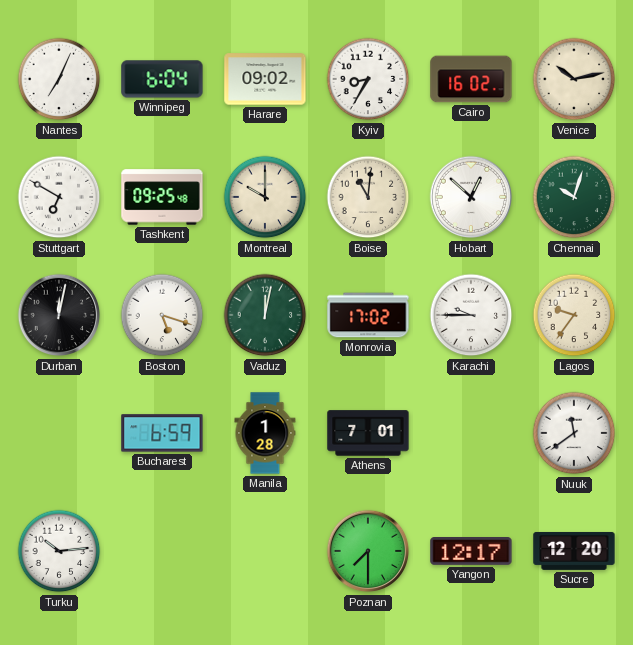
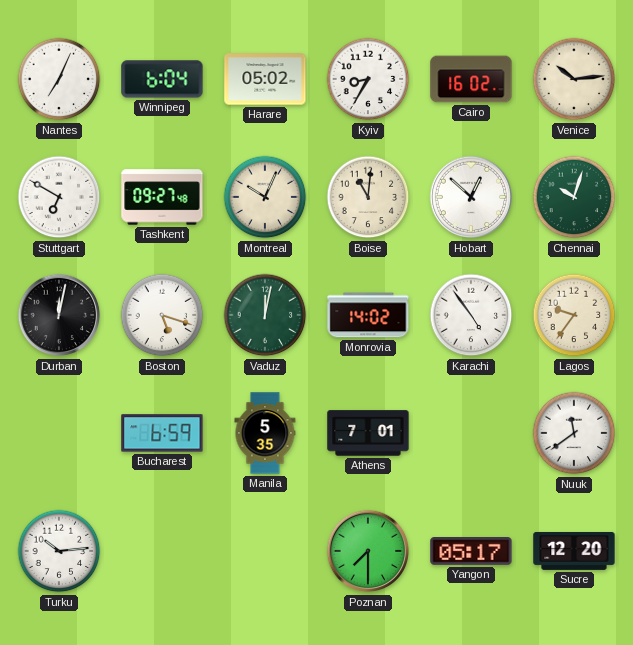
Harare: 09:02 -> 05:02 (265, 79)
Venice: 10:13 -> 10:14 (574, 79)
Tashkent: 09:25 -> 09:27 (162, 197)
Montreal: 10:00 -> 10:04 (265, 197)
Monrovia: 17:02 -> 14:02 (368, 315)
Karachi: 9:45 -> 4:54 (471, 315)
Manila: 1:28 -> 5:35 (265, 433)
Yangon: 12:17 -> 05:17 (471, 552)
